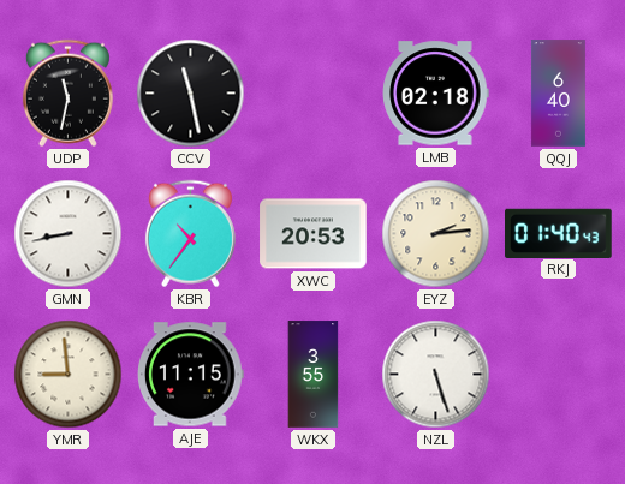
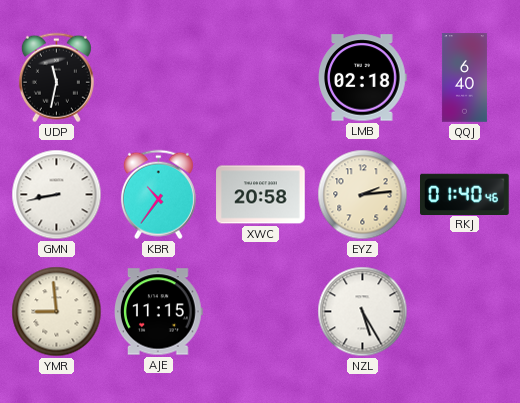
CCV: 11:28 -> none (191, 94)
XWC: 20:53 -> 20:58 (261, 195)
RKJ: 01:40:43 -> 01:40:46 (465, 194)
WKX: 3:55 -> none (314, 375)
NZL: 5:27 -> 5:25 (363, 312)
